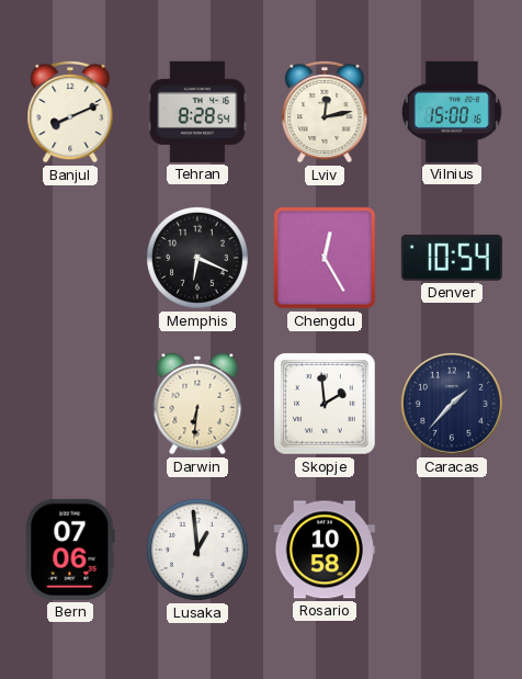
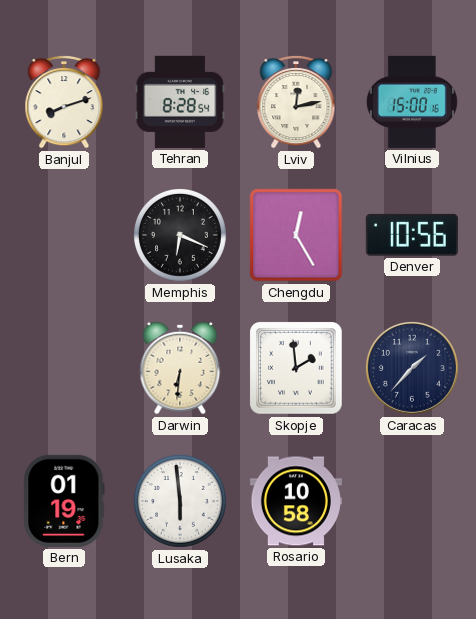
Banjul: 8:11 -> 8:12 (64, 102)
Denver: 10:54 -> 10:56 (412, 235)
Bern: 07:06 -> 01:19 (64, 501)
Lusaka: 12:59 -> 5:59 (180, 501)
